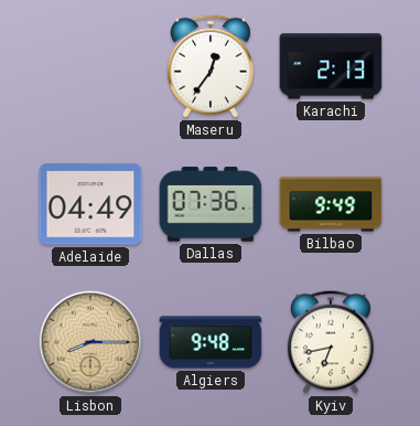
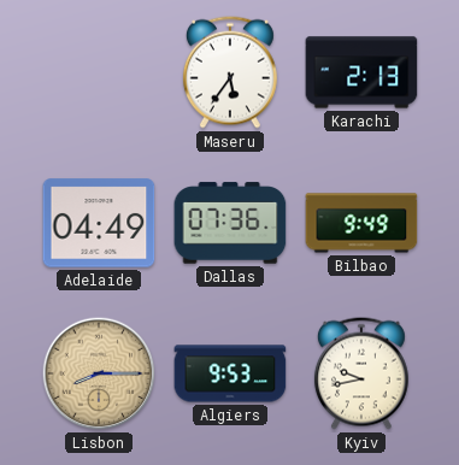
Maseru: 12:36 -> 5:36 (230, 72)
Algiers: 9:48 -> 9:53 (230, 373)
Kyiv: 6:43 -> 9:43 (361, 373)
